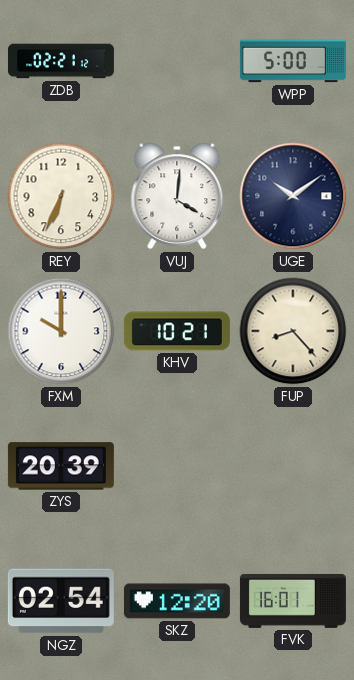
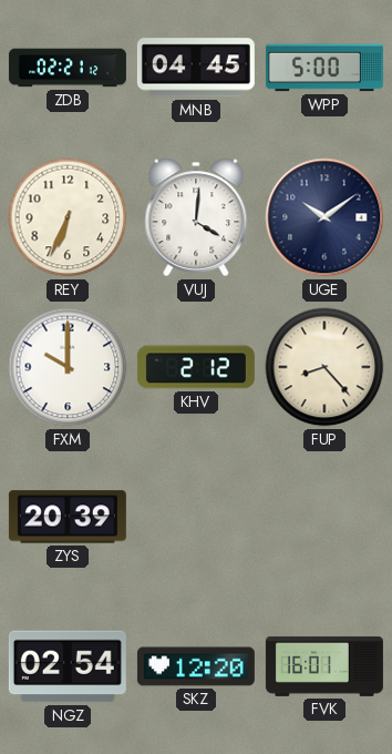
MNB: none -> 04:45 (196, 68)
KHV: 10:21 -> 2:12 (196, 367)
